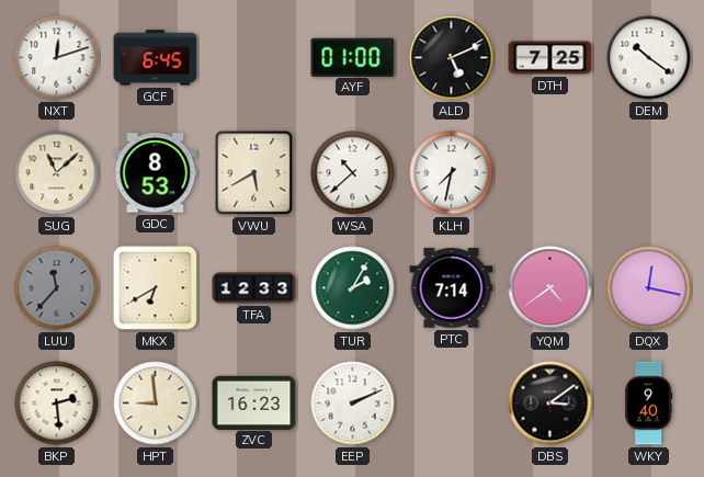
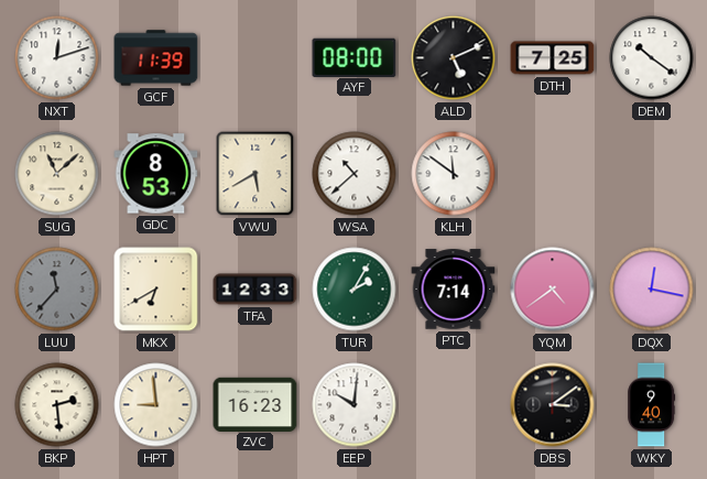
GCF: 6:45 -> 11:39 (156, 58)
AYF: 01:00 -> 08:00 (355, 57)
KLH: 7:32 -> 11:51 (454, 174)
EEP: 2:11 -> 10:01 (355, 405)
